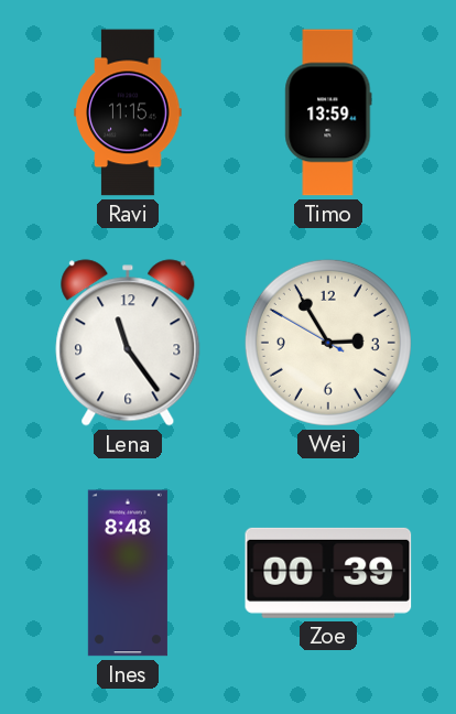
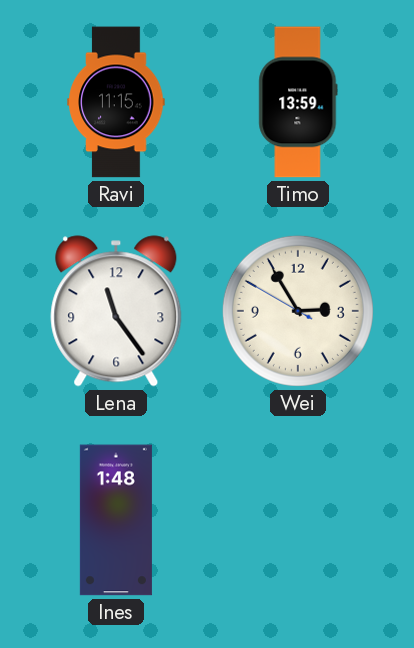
Ines: 8:48 -> 1:48 (116, 520)
Zoe: 00:39 -> none (328, 573)
